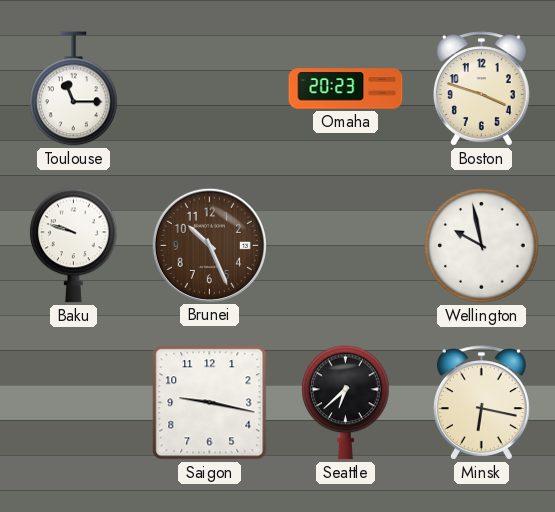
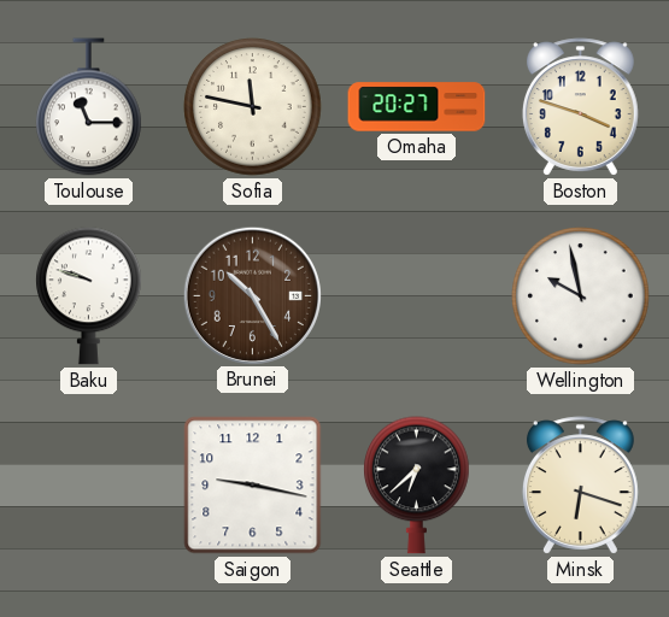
Sofia: none -> 11:47 (253, 107)
Omaha: 20:23 -> 20:27 (417, 107)
Brunei: 10:26 -> 10:25 (252, 295)
Minsk: 6:17 -> 6:18 (580, 486)
